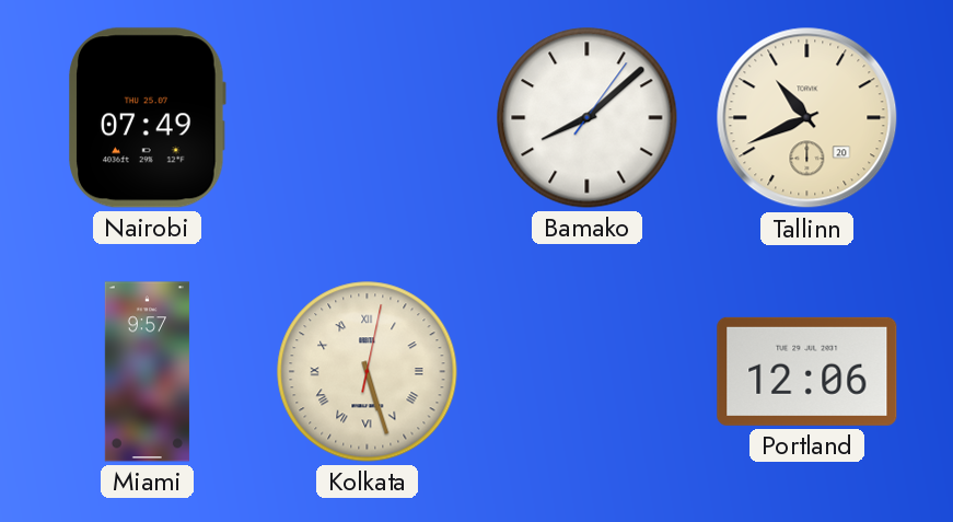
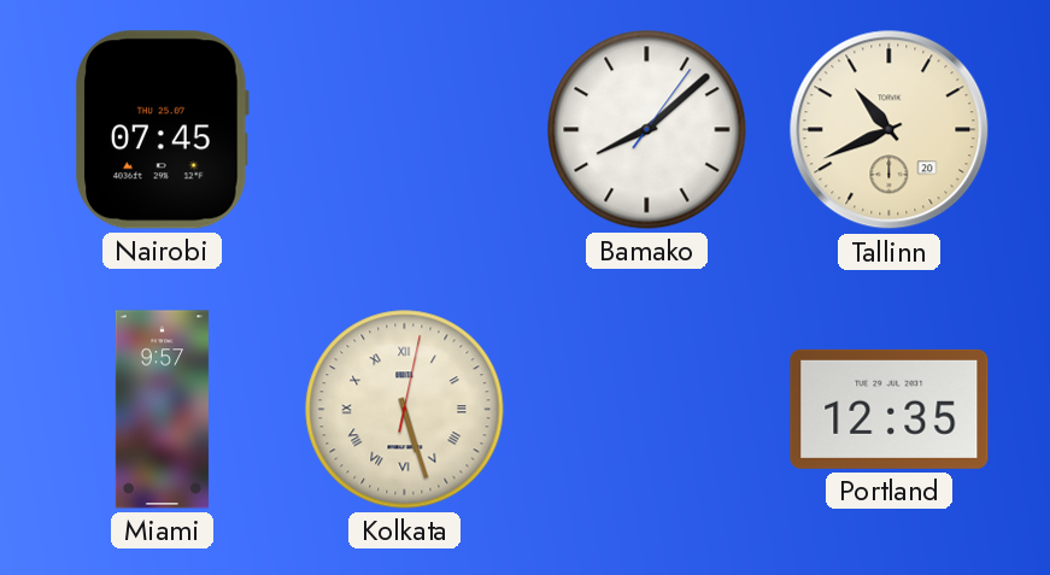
Nairobi: 07:49 -> 07:45 (162, 130)
Portland: 12:06 -> 12:35 (890, 409)
